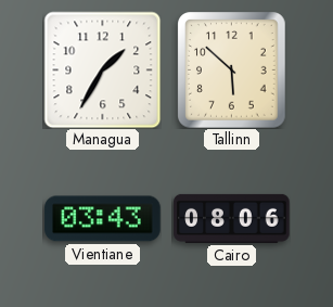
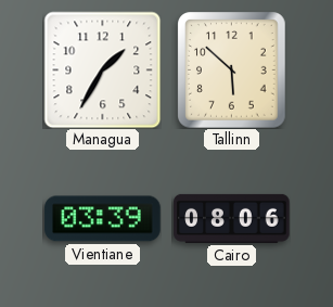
Vientiane: 03:43 -> 03:39 (103, 219)
